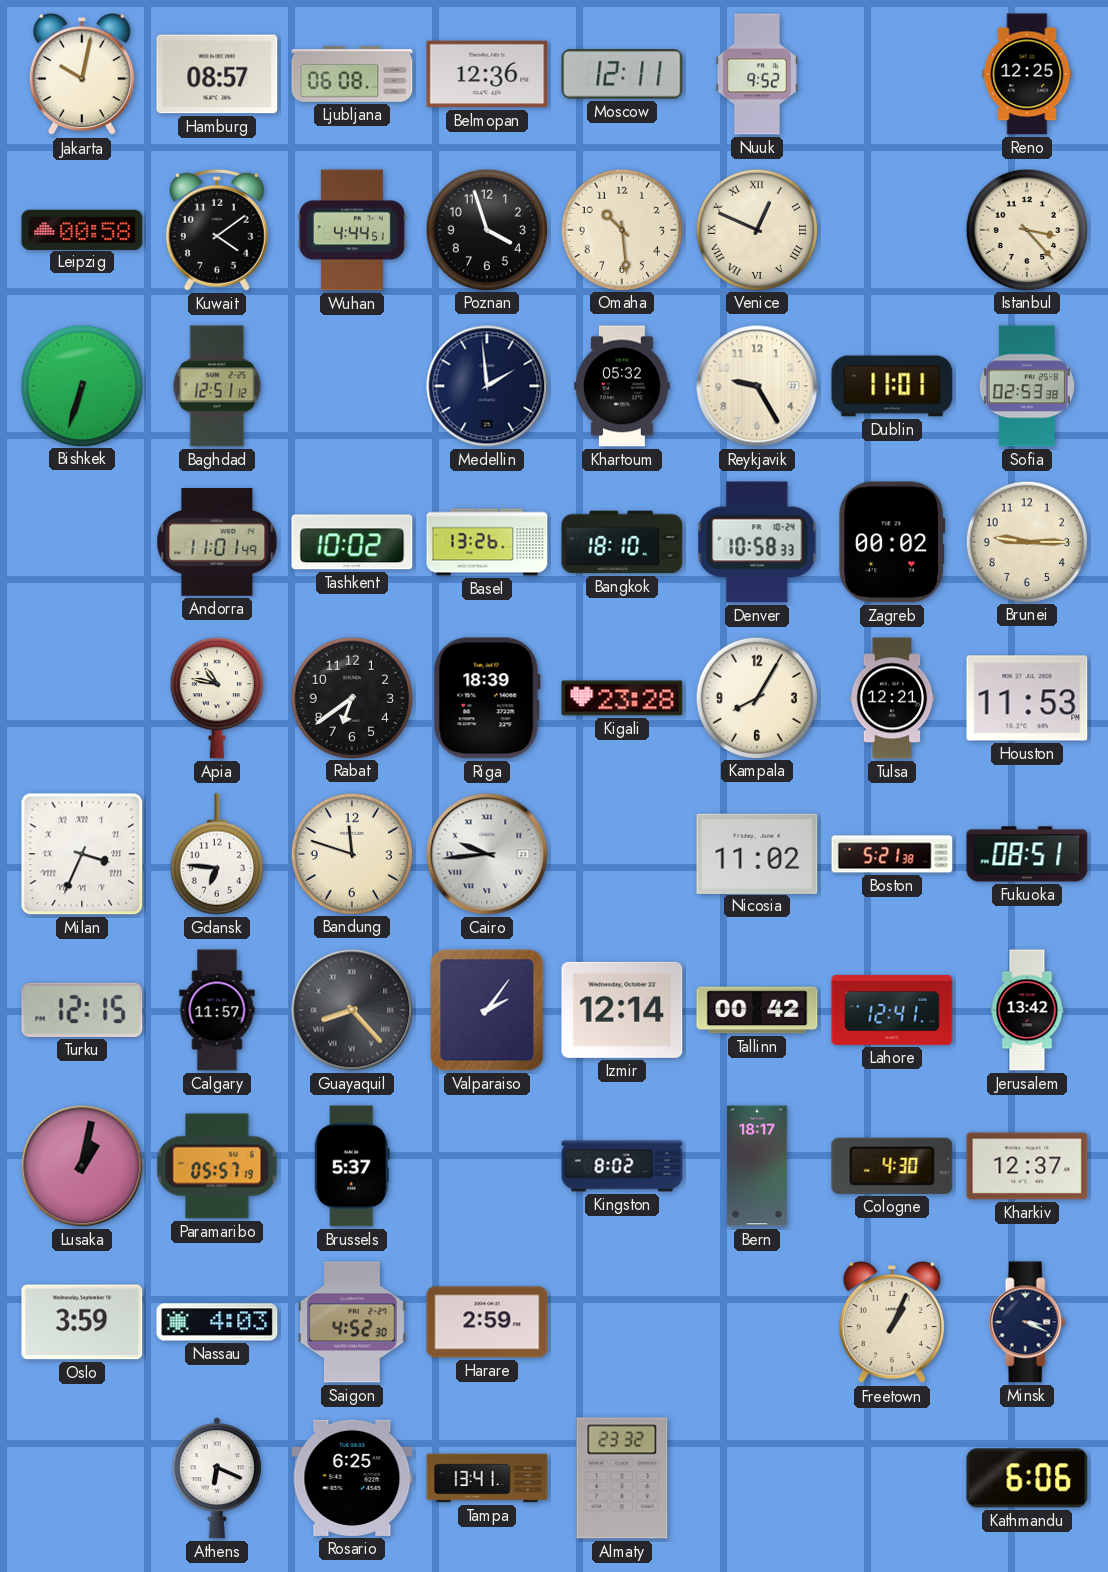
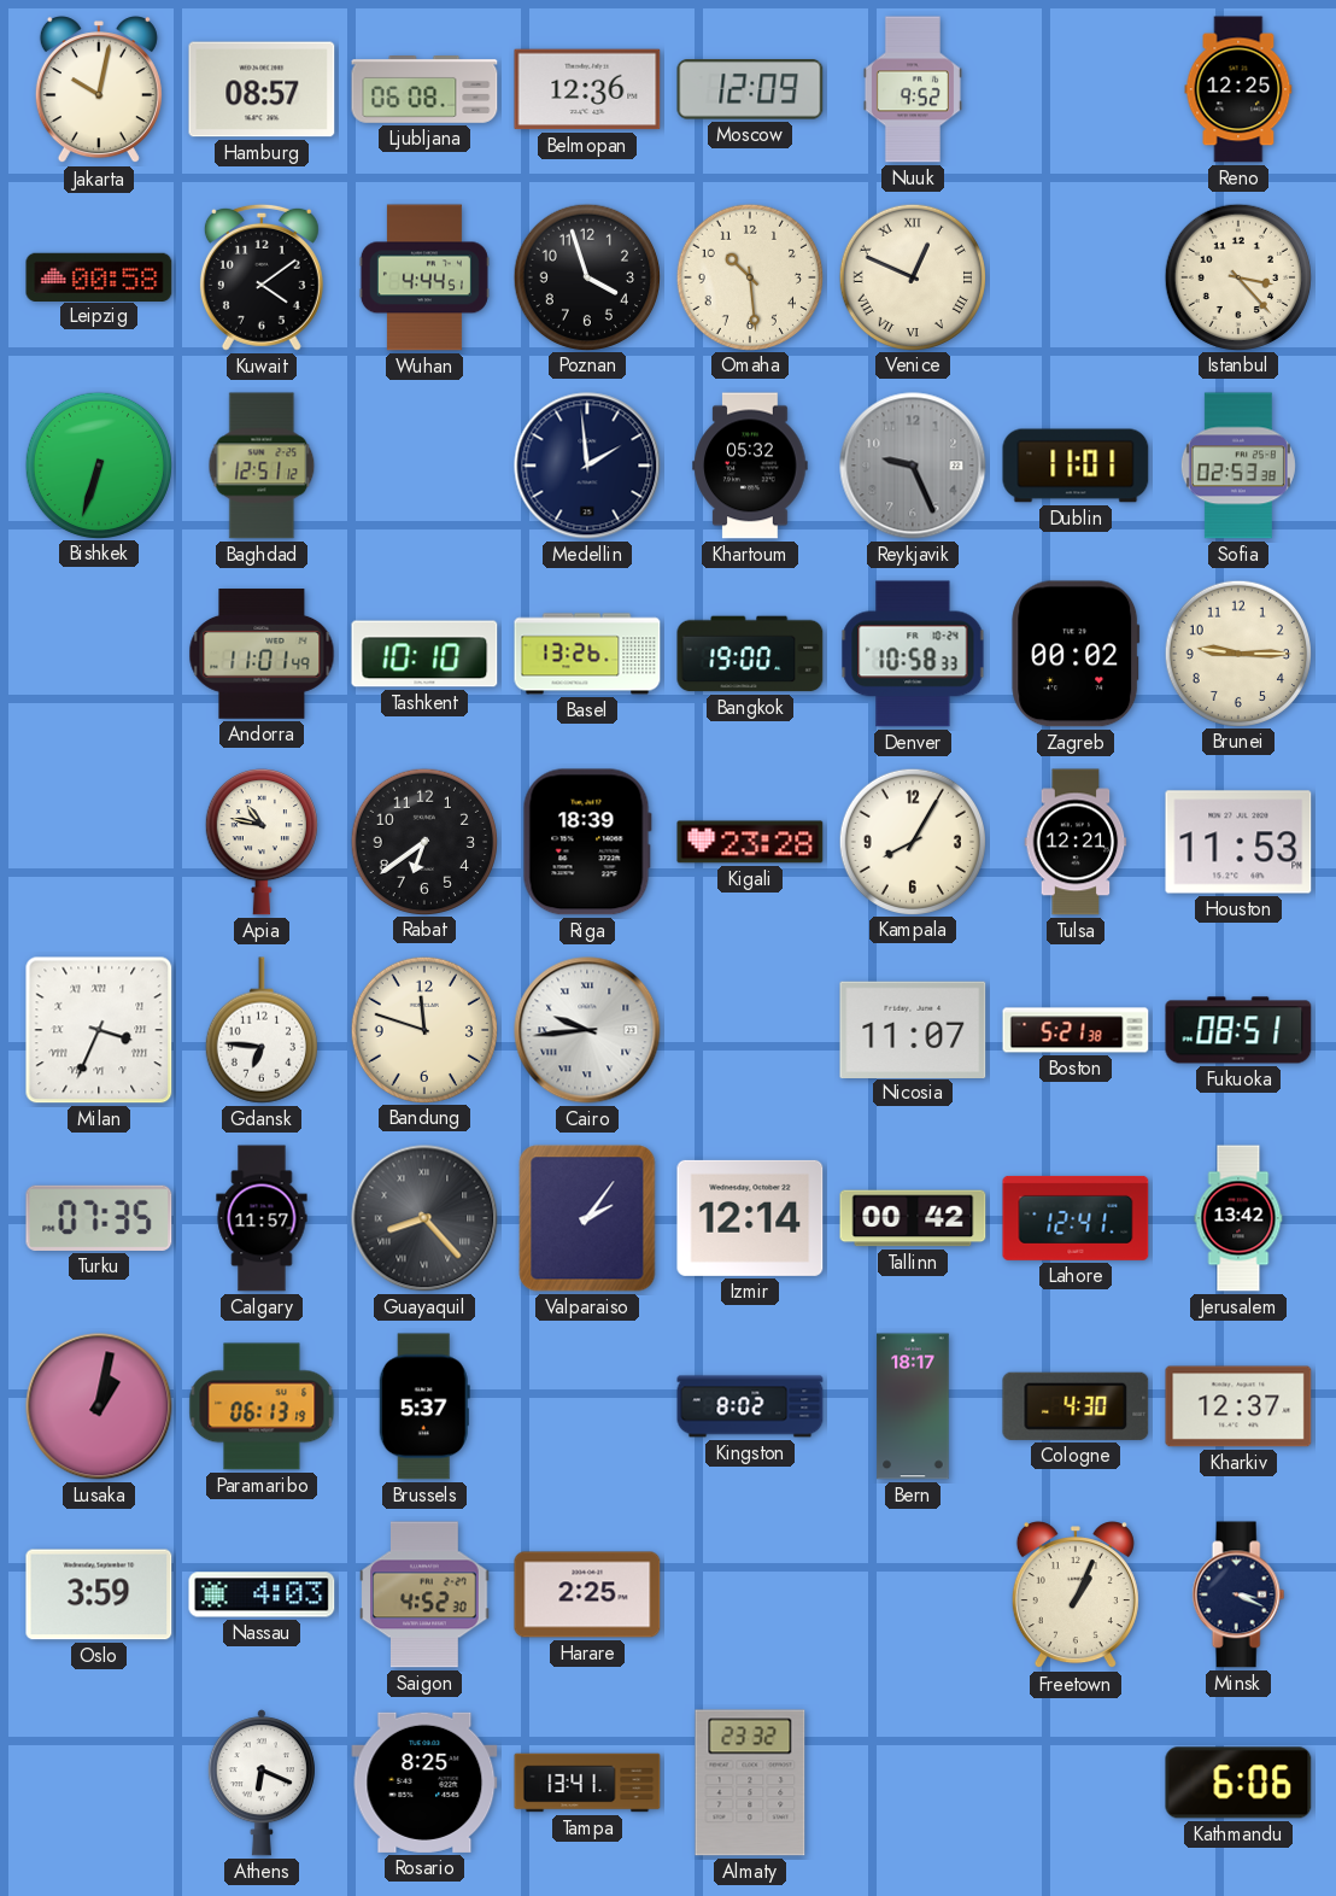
Moscow: 12:11 -> 12:09 (750, 89)
Reykjavik: 9:25 -> 9:26 (913, 466)
Reykjavik dial: cream -> grey (913, 466)
Tashkent: 10:02 -> 10:10 (424, 654)
Bangkok: 18:10 -> 19:00 (750, 654)
Nicosia: 11:02 -> 11:07 (913, 1029)
Turku: 12:15 -> 07:35 (99, 1218)
Paramaribo: 05:57 -> 06:13 (262, 1406)
Harare: 2:59 -> 2:25 (587, 1594)
Rosario: 6:25 -> 8:25 (424, 1783)
